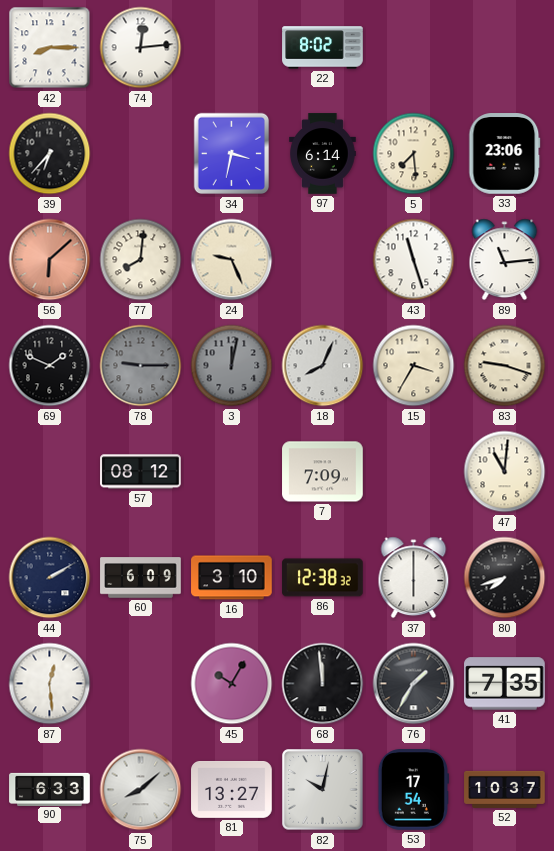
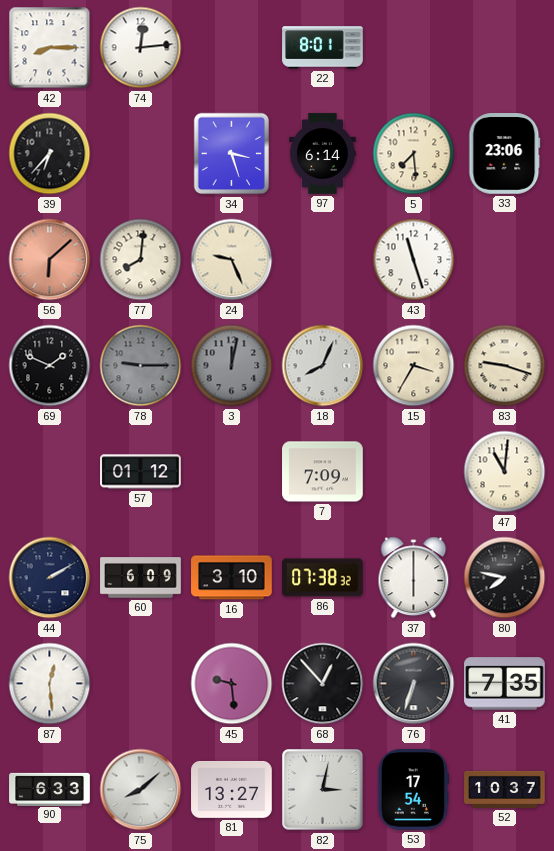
22: 8:02 -> 8:01 (323, 48)
34: 3:32 -> 3:27 (232, 154)
89: 11:14 -> none (505, 260)
57: 08:12 -> 01:12 (141, 472)
86: 12:38 -> 07:38 (323, 578)
80: 7:42 -> 7:47 (505, 578)
45: 10:05 -> 9:29 (232, 684)
68: 11:59 -> 12:53 (323, 684)
76: 1:35 -> 6:33 (414, 684)
82: 10:02 -> 3:02 (323, 790)
